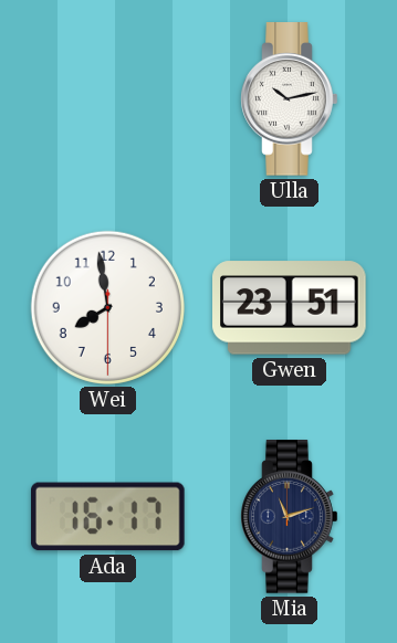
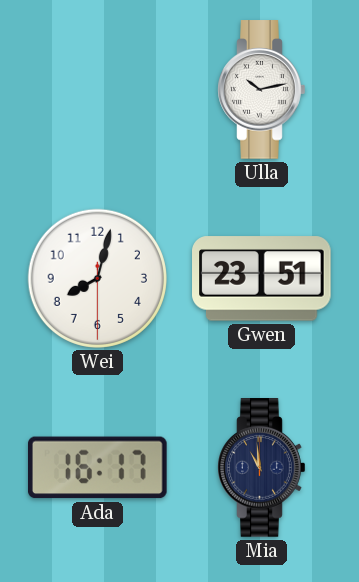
Wei: 7:58 -> 8:02 (97, 278)
Mia: 11:12 -> 10:59 (262, 468)
